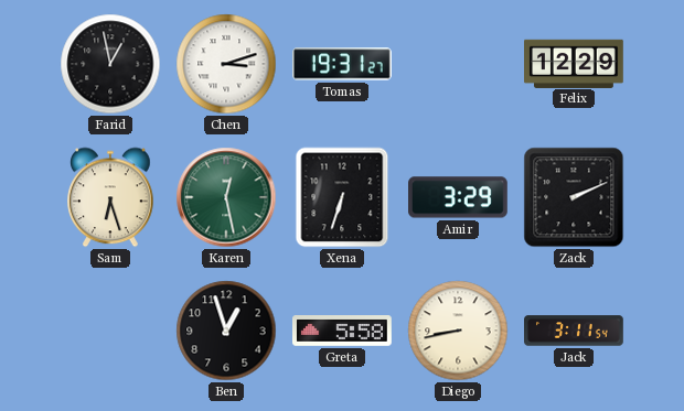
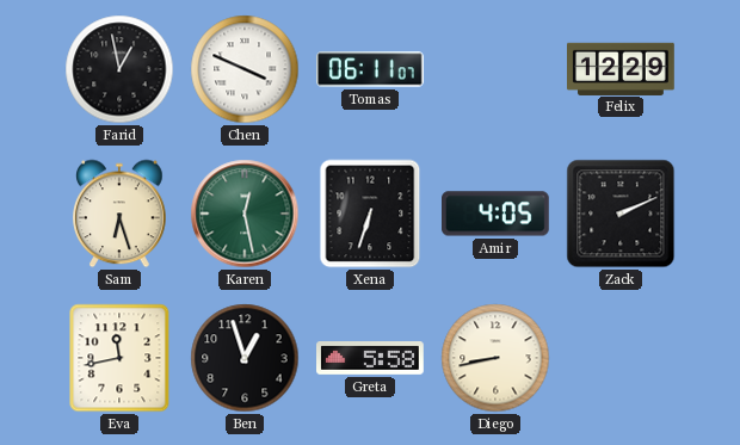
Chen: 3:12 -> 3:49 (245, 69)
Tomas: 19:31 -> 06:11 (371, 69)
Amir: 3:29 -> 4:05 (497, 214)
Eva: none -> 11:43 (119, 358)
Jack: 3:11 -> none (574, 331)
